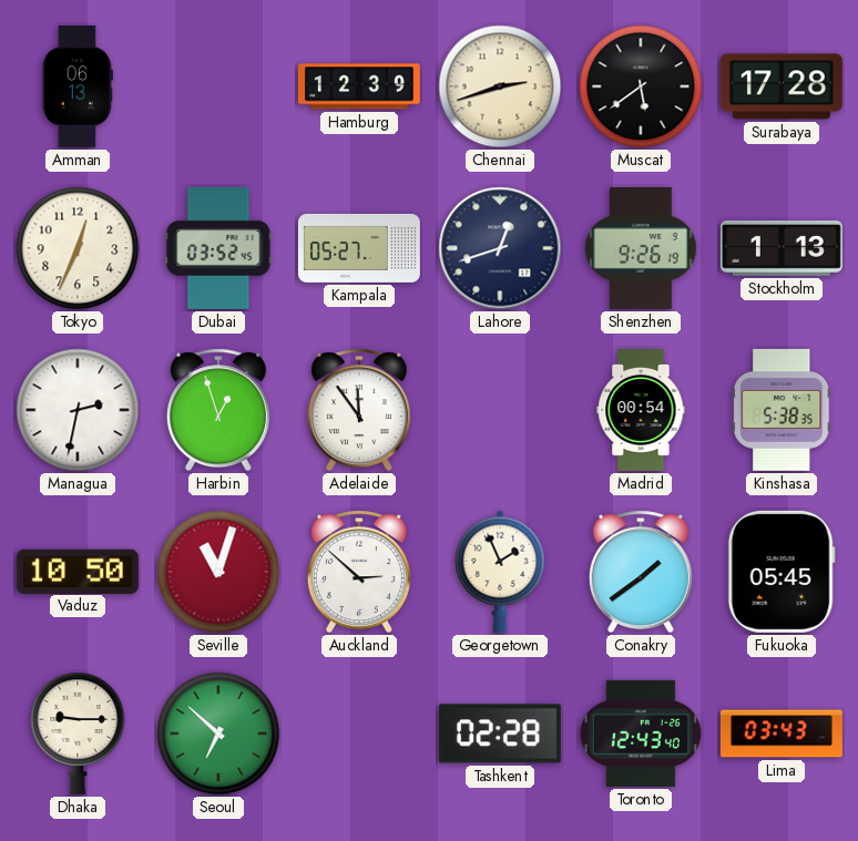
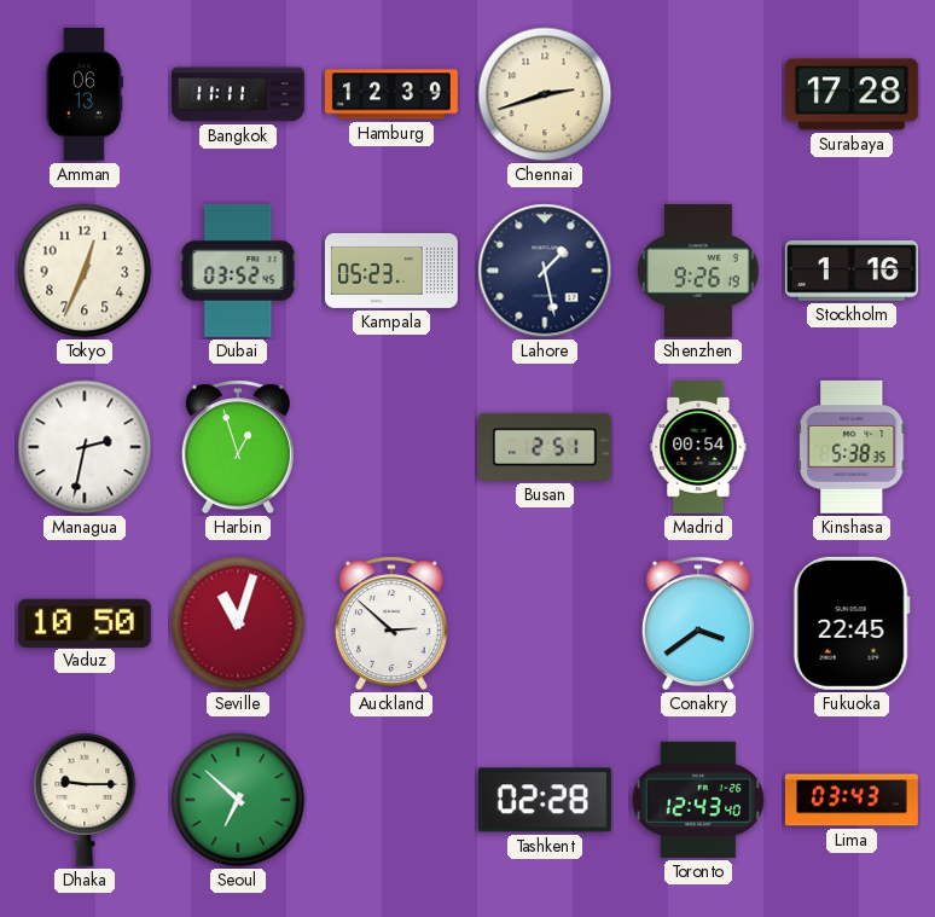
Bangkok: none -> 11:11 (239, 94)
Muscat: 5:39 -> none (641, 86)
Kampala: 05:27 -> 05:23 (391, 271)
Lahore: 12:42 -> 1:28 (545, 271)
Stockholm: 1:13 -> 1:16 (852, 272)
Adelaide: 11:54 -> none (359, 410)
Busan: none -> 2:51 (545, 447)
Georgetown: 1:56 -> none (500, 572)
Conakry: 1:39 -> 3:39 (698, 623)
Fukuoka: 05:45 -> 22:45 (852, 623)
